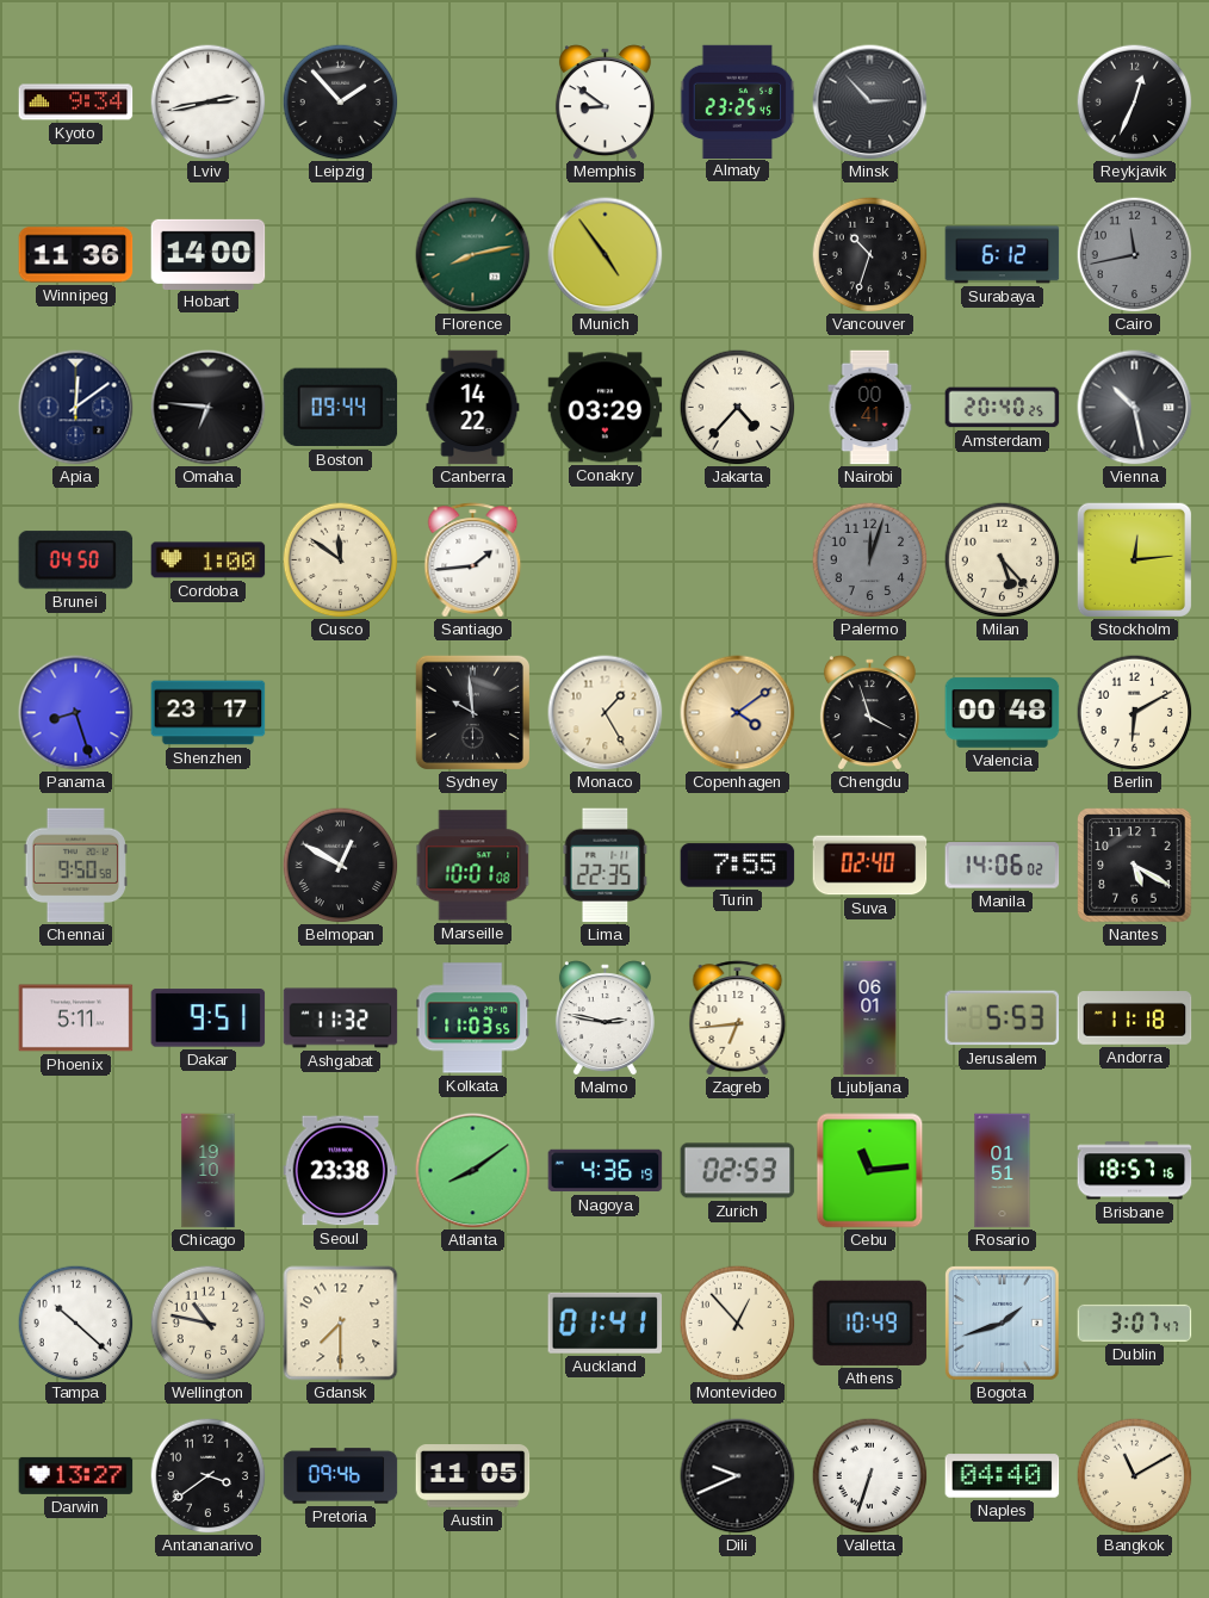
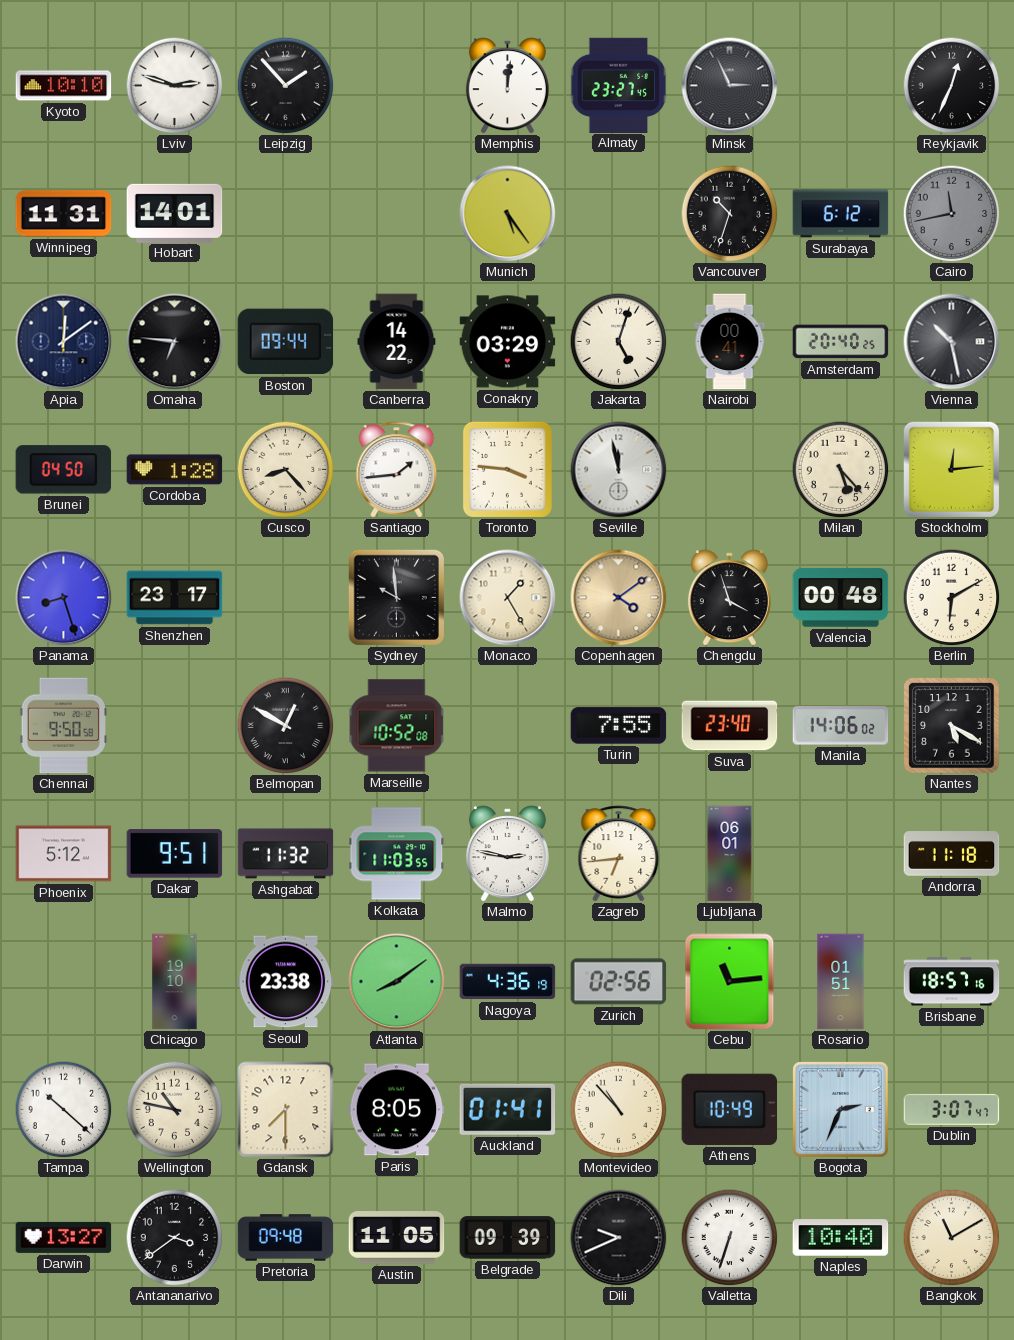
Kyoto: 9:34 -> 10:10 (64, 86)
Lviv: 2:43 -> 2:48 (174, 85)
Memphis: 8:51 -> 12:01 (507, 86)
Almaty: 23:25 -> 23:27 (618, 85)
Minsk: 2:53 -> 2:56 (730, 86)
Winnipeg: 11:36 -> 11:31 (64, 214)
Hobart: 14:00 -> 14:01 (175, 213)
Florence: 8:13 -> none (473, 255)
Munich: 4:54 -> 5:24 (508, 214)
Jakarta: 4:37 -> 5:03 (618, 341)
Cordoba: 1:00 -> 1:28 (175, 470)
Cusco: 11:51 -> 8:23 (285, 469)
Toronto: none -> 3:46 (507, 469)
Seville: none -> 11:58 (619, 470)
Palermo: 12:03 -> none (869, 559)
Marseille: 10:01 -> 10:52 (397, 726)
Lima: 22:35 -> none (606, 866)
Suva: 02:40 -> 23:40 (730, 726)
Phoenix: 5:11 -> 5:12 (64, 854)
Jerusalem: 5:53 -> none (1003, 1018)
Zurich: 02:53 -> 02:56 (619, 982)
Paris: none -> 8:05 (397, 1110)
Montevideo: 12:53 -> 10:53 (618, 1109)
Bogota: 1:42 -> 2:34 (841, 1110)
Pretoria: 09:46 -> 09:48 (286, 1238)
Belgrade: none -> 09:39 (508, 1238)
Naples: 04:40 -> 10:40 (841, 1238)
